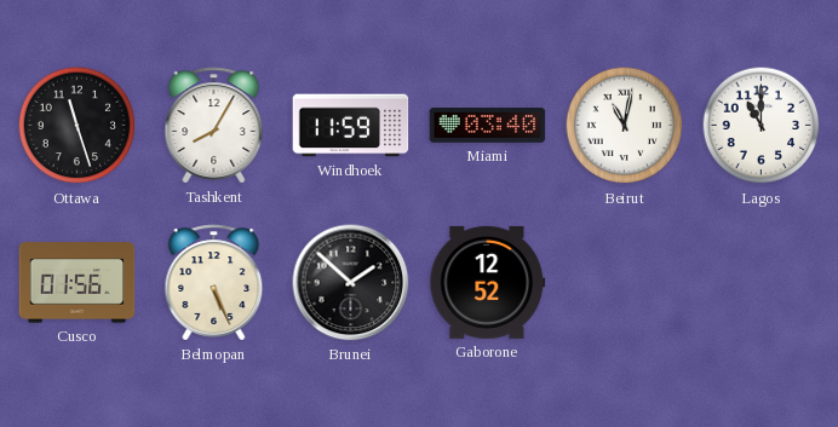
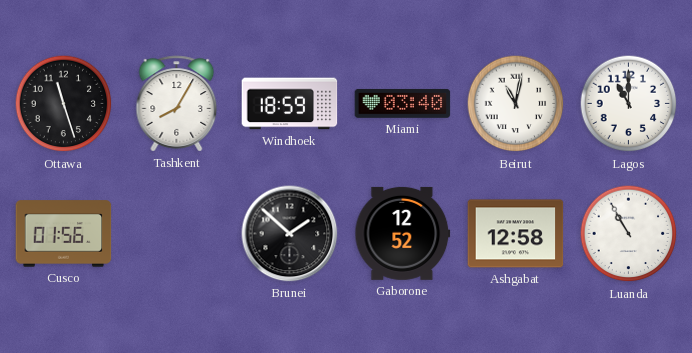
Windhoek: 11:59 -> 18:59 (290, 104)
Belmopan: 5:26 -> none (214, 283)
Ashgabat: none -> 12:58 (516, 234)
Luanda: none -> 10:55 (629, 234)
